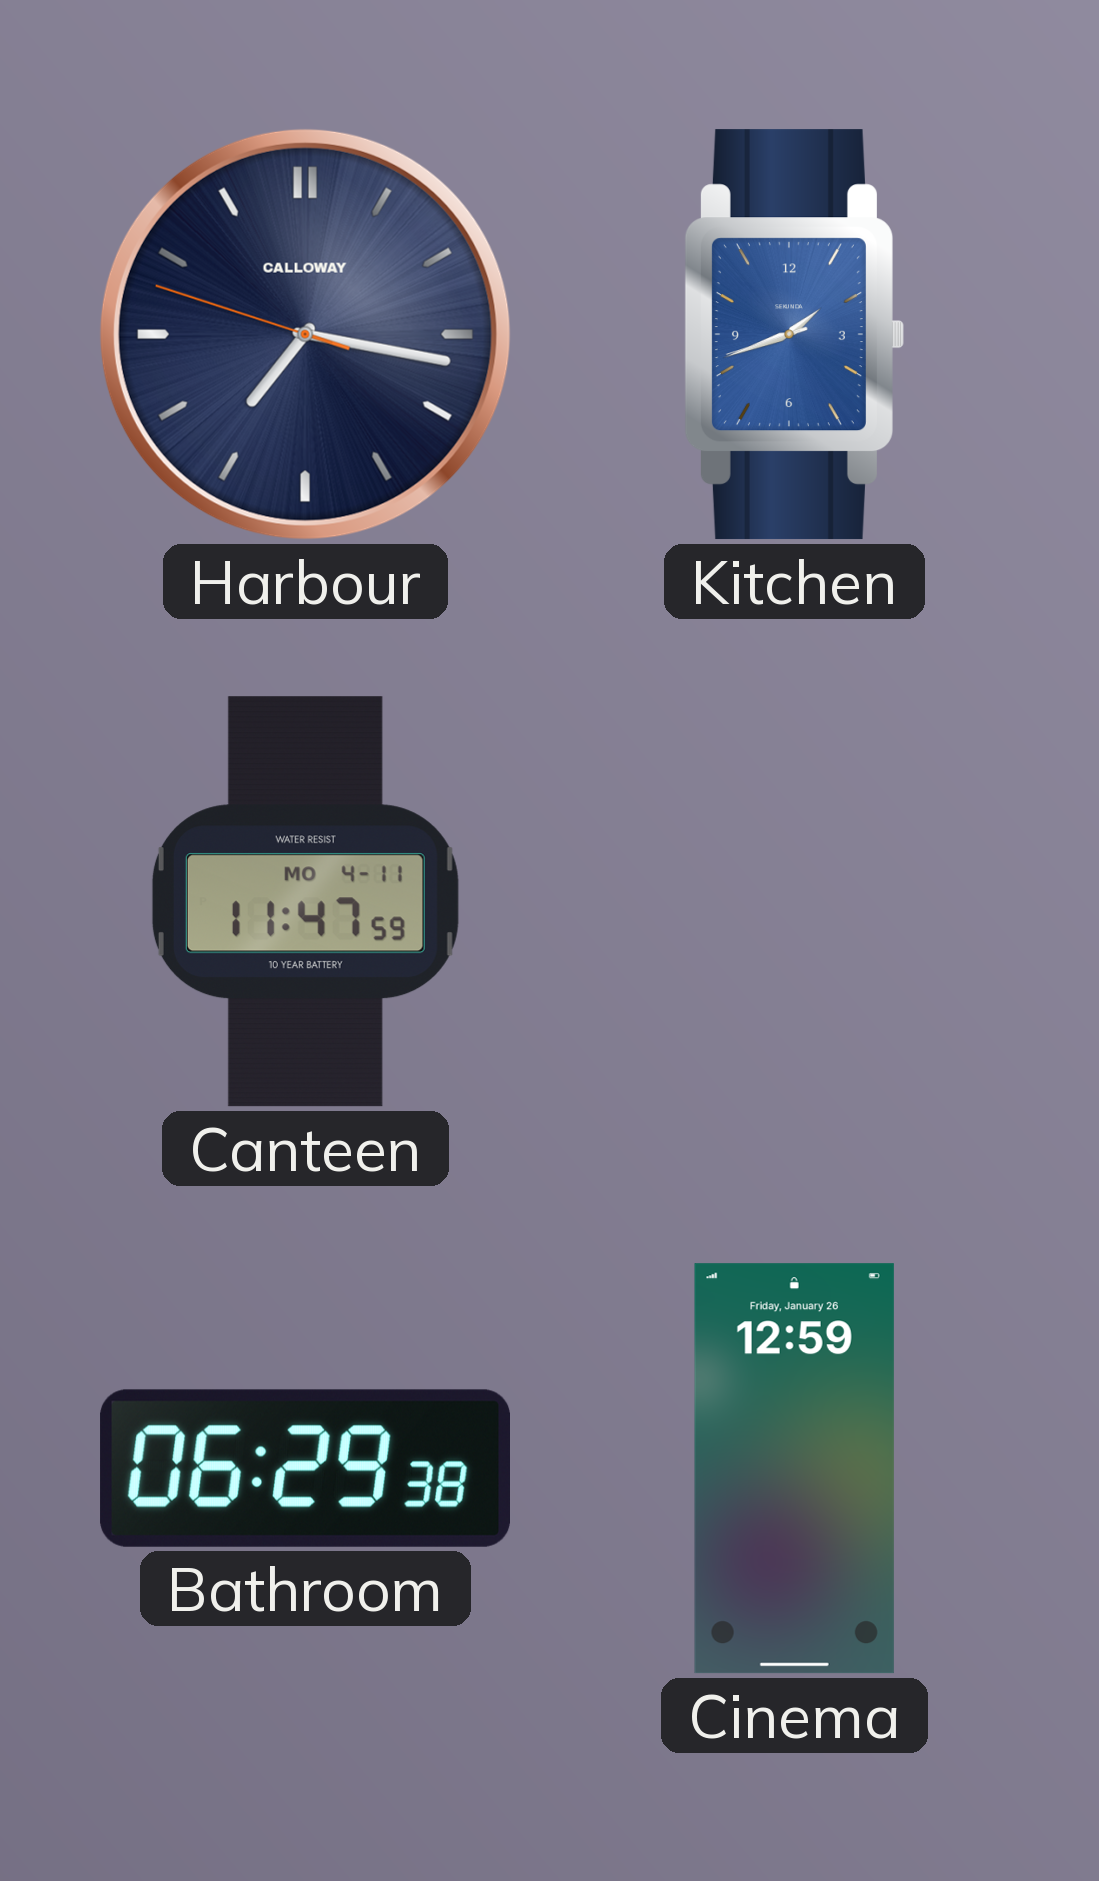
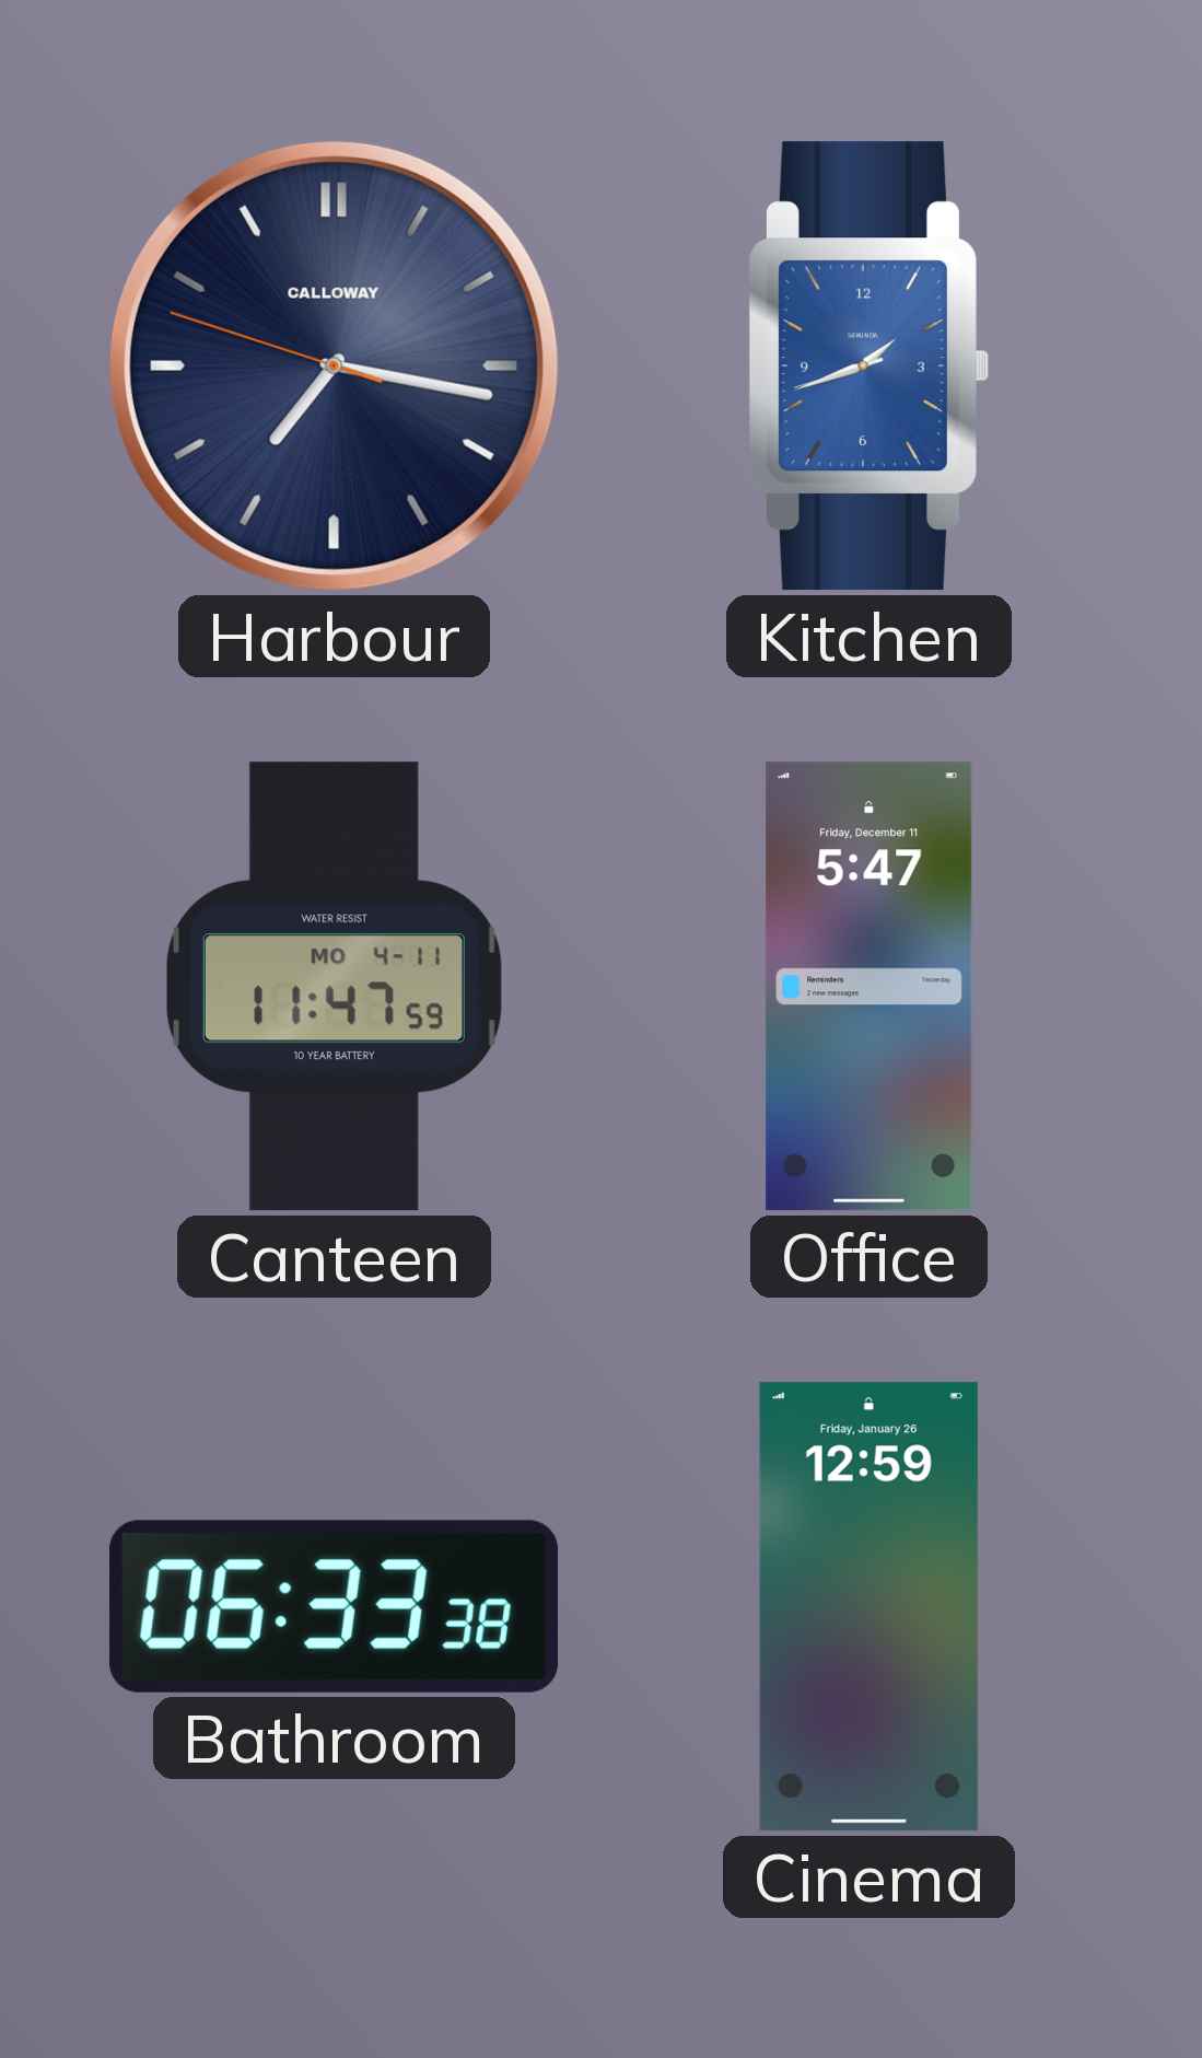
Office: none -> 5:47 (870, 987)
Bathroom: 06:29 -> 06:33 (334, 1606)
